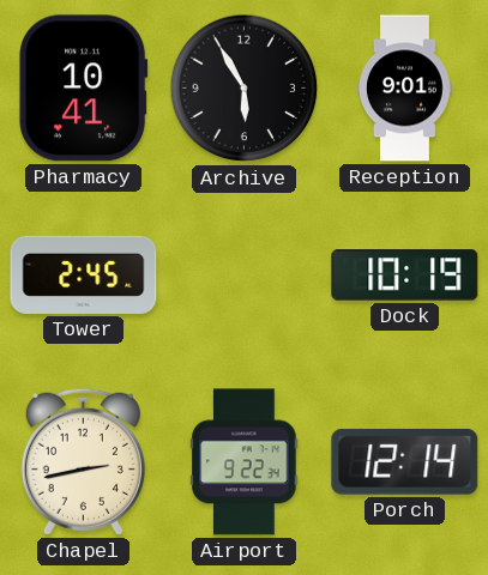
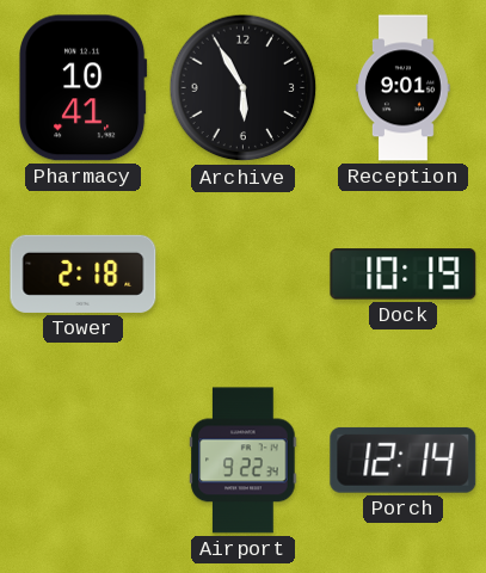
Tower: 2:45 -> 2:18 (84, 273)
Chapel: 2:43 -> none (83, 461)
